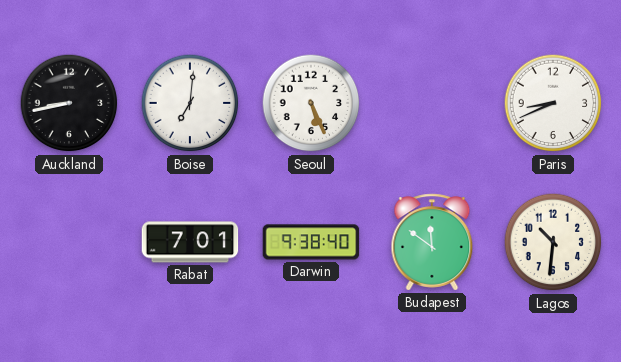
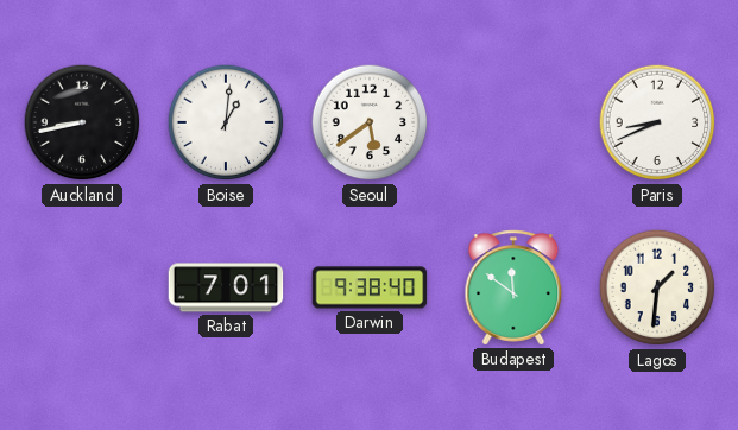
Boise: 7:01 -> 1:01 (226, 122)
Seoul: 5:26 -> 5:39 (370, 122)
Lagos: 10:31 -> 1:31 (657, 287)
